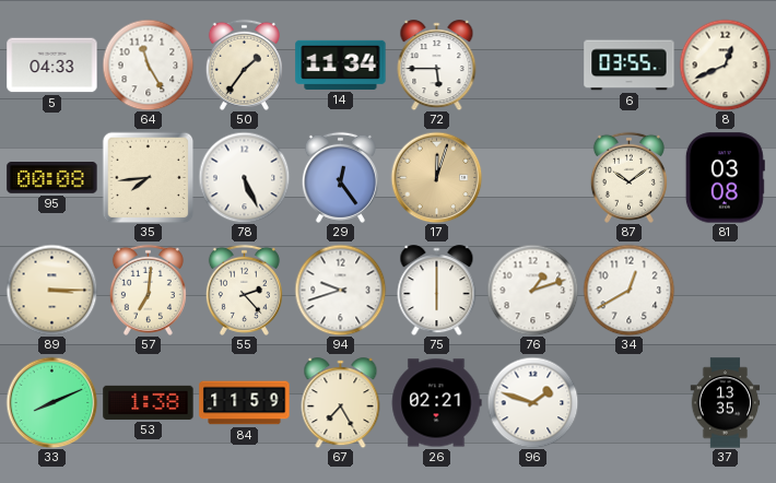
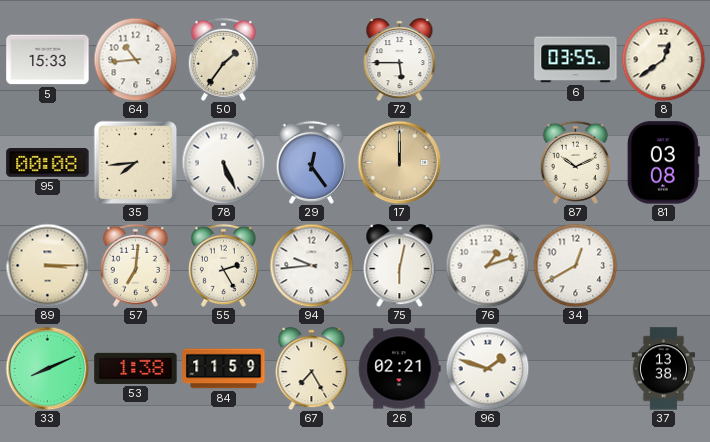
5: 04:33 -> 15:33 (48, 60)
64: 11:25 -> 10:44 (135, 59)
14: 11:34 -> none (341, 64)
8: 12:41 -> 12:39 (663, 59)
17: 12:03 -> 12:00 (399, 162)
87: 10:09 -> 10:11 (575, 162)
55: 2:23 -> 2:25 (223, 265)
94: 9:42 -> 9:44 (311, 265)
75: 6:00 -> 6:02 (400, 266)
37: 13:35 -> 13:38 (664, 369)
